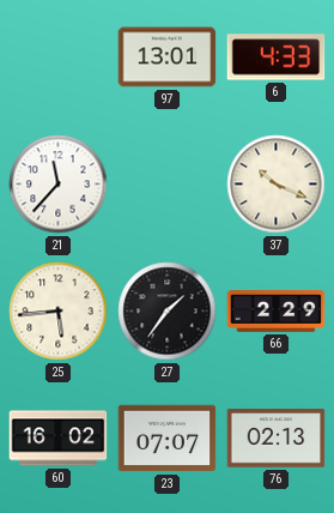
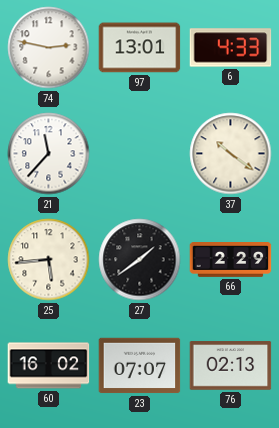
74: none -> 2:47 (49, 48)
37: 10:19 -> 10:21 (231, 154)
27: 1:36 -> 1:39 (140, 260)
